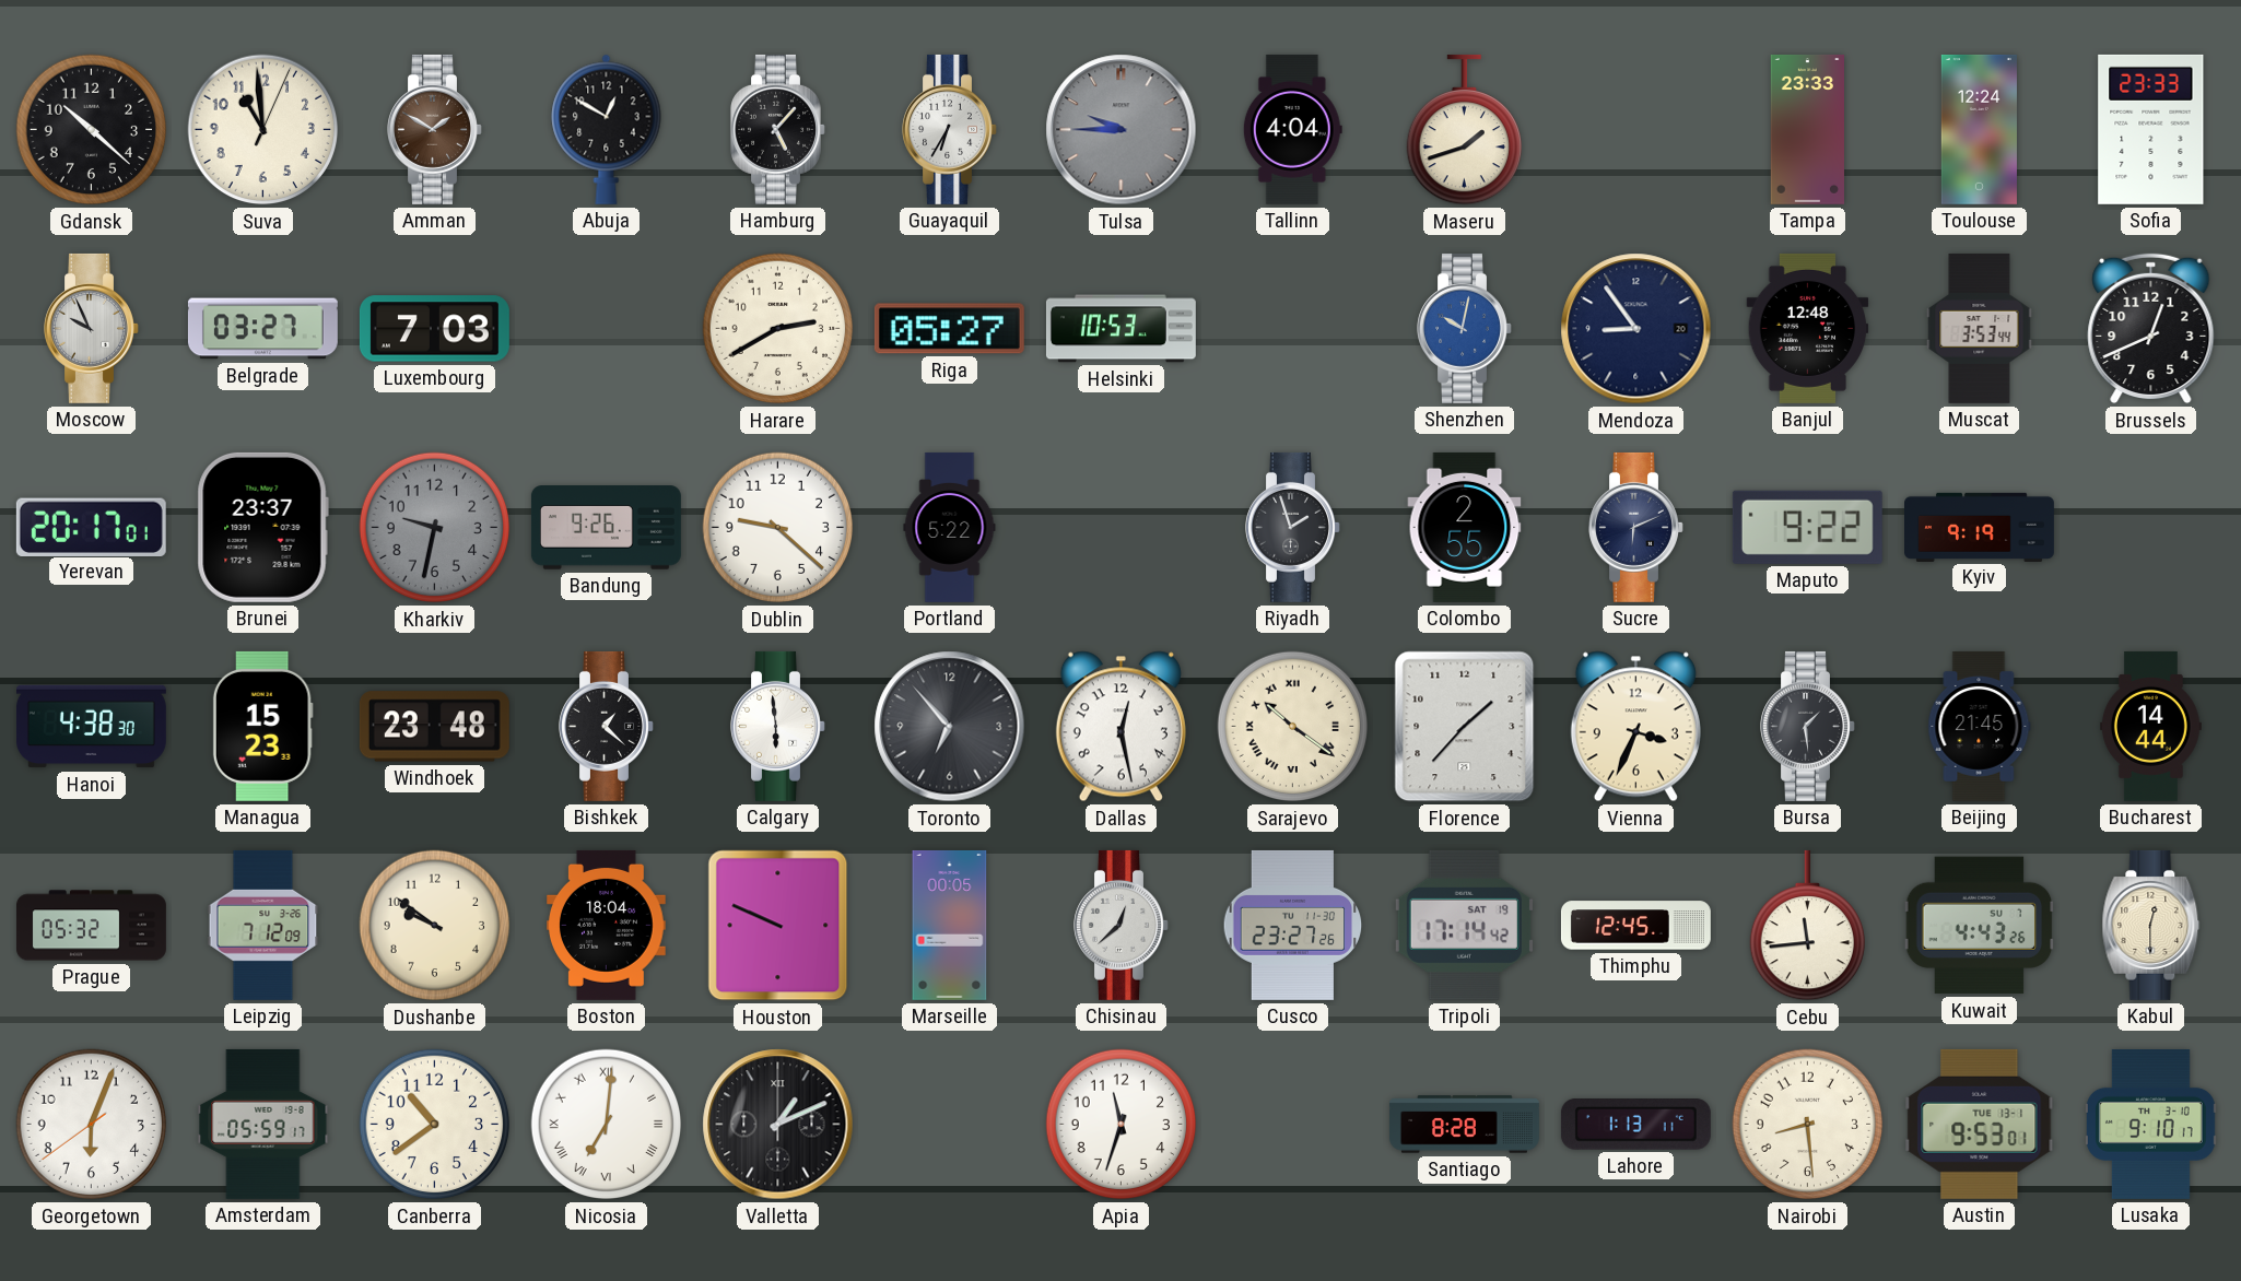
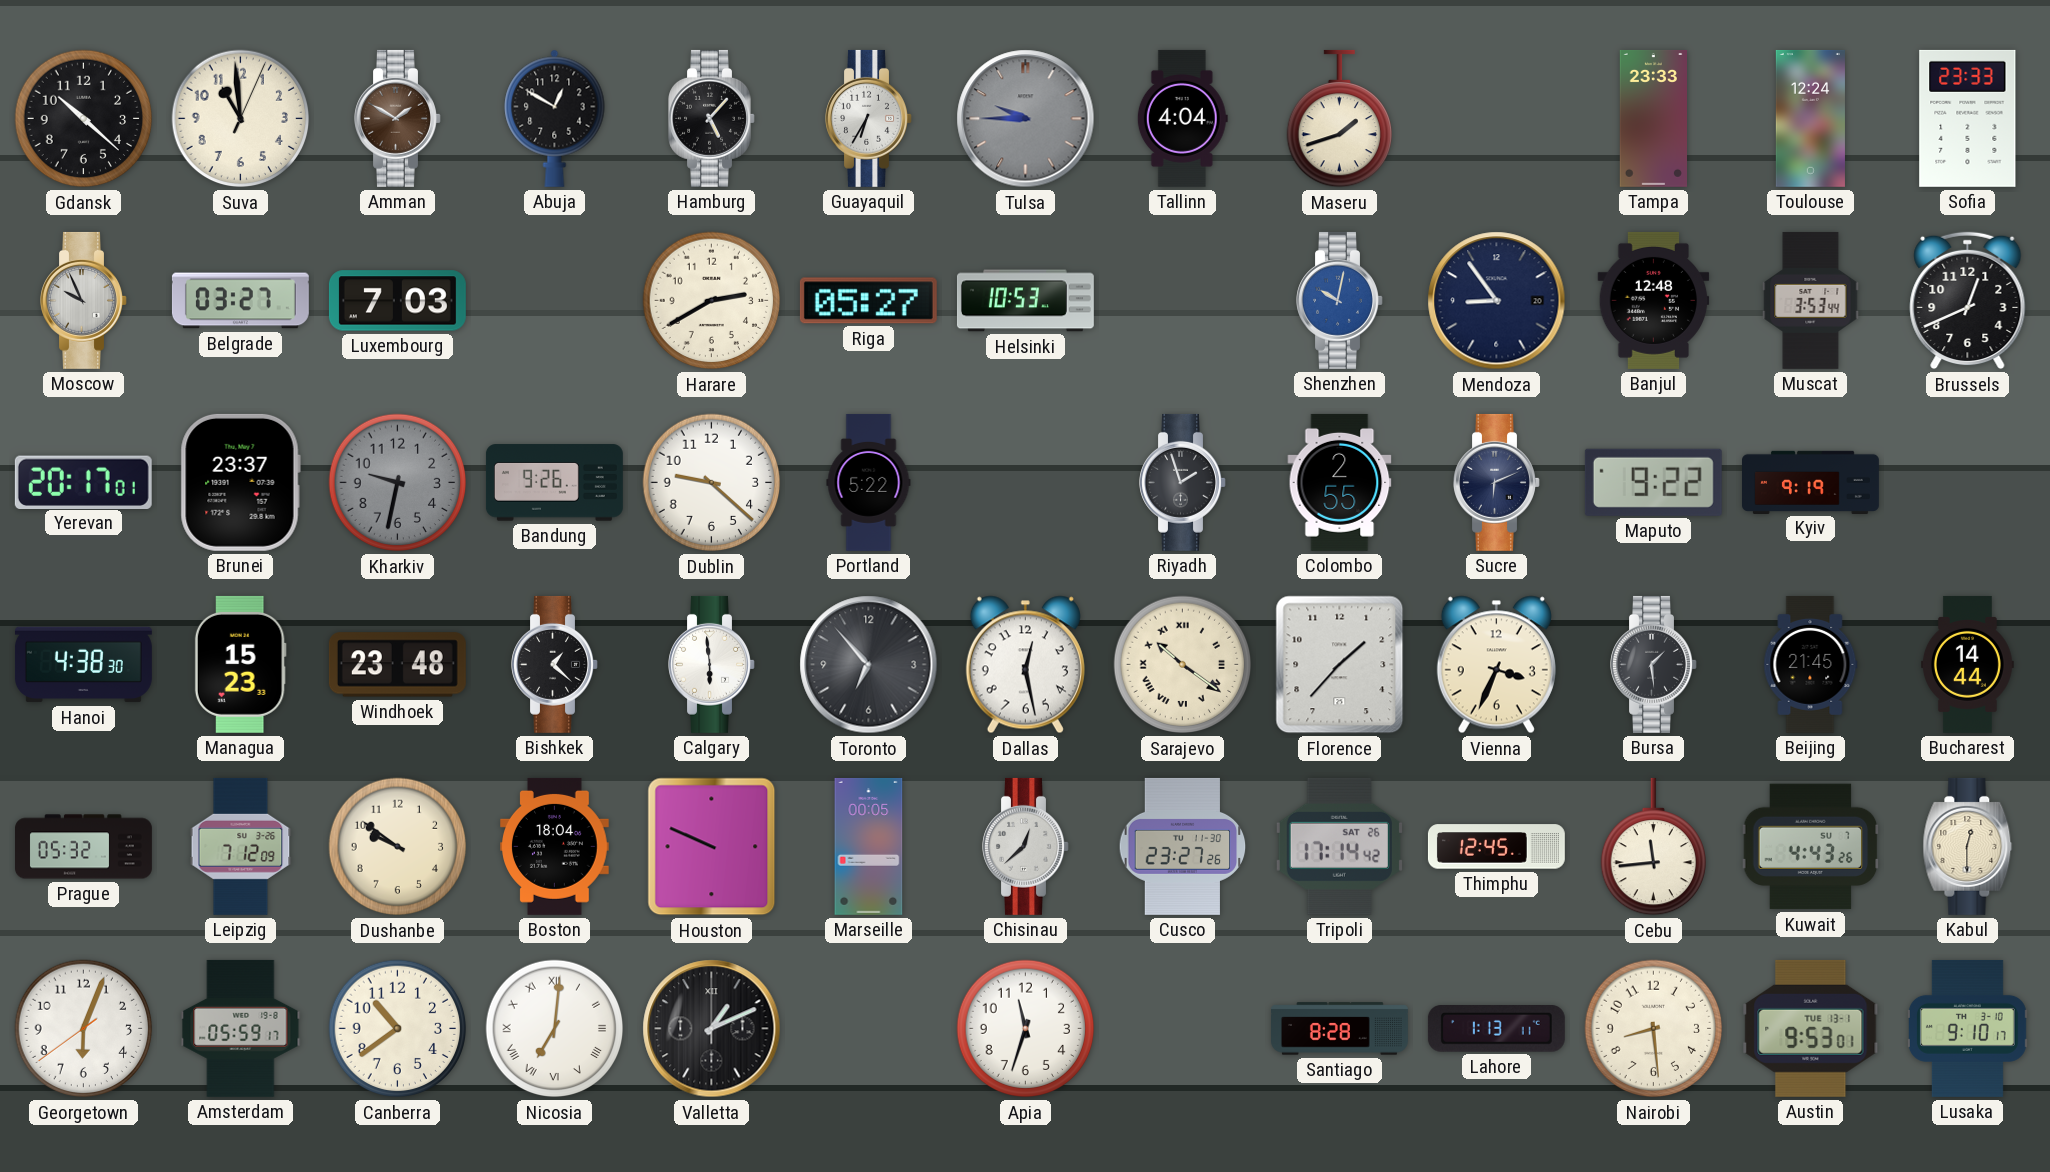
Tripoli date: SAT 19 -> SAT 26 (1339, 846)
